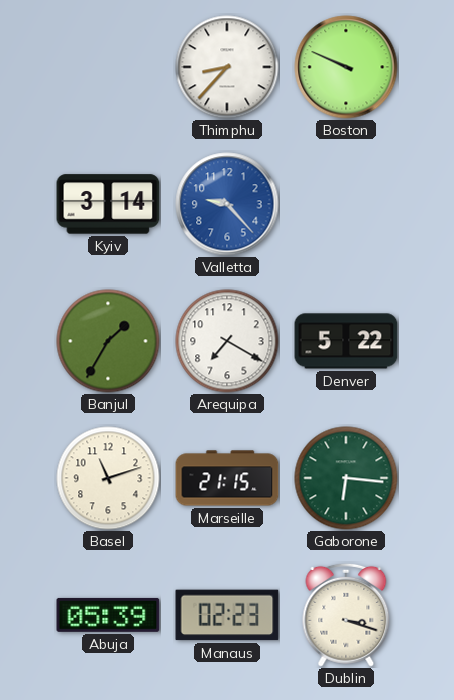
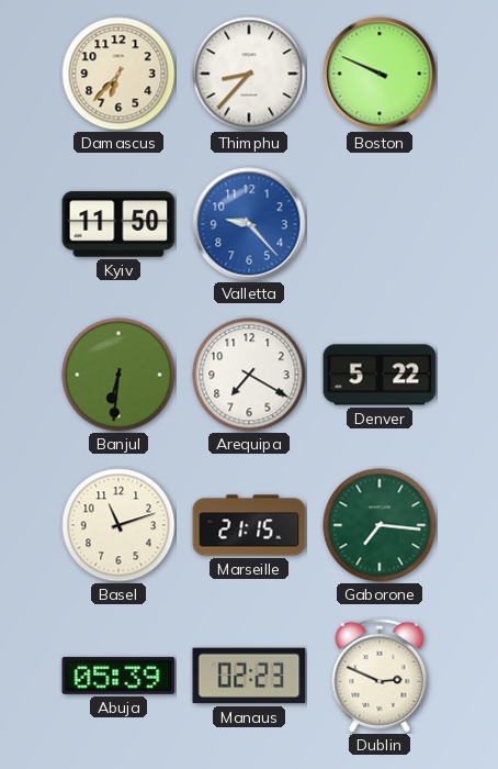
Damascus: none -> 6:37 (118, 74)
Kyiv: 3:14 -> 11:50 (118, 224)
Banjul: 1:35 -> 6:31 (118, 375)
Gaborone: 6:16 -> 7:16 (380, 525)
Dublin: 3:18 -> 2:49 (380, 676)
